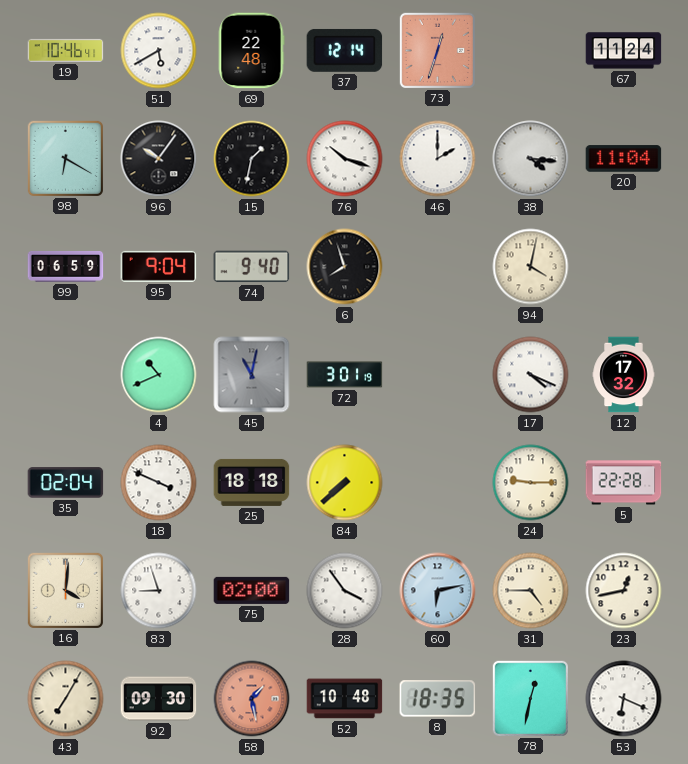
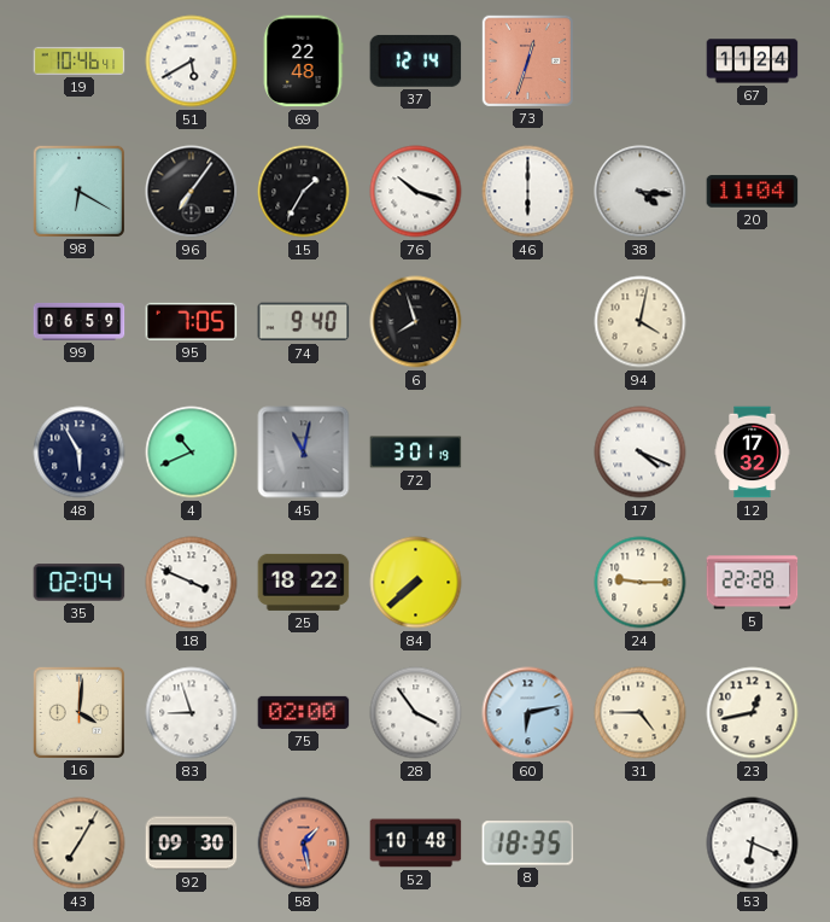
96: 10:06 -> 7:06 (192, 192)
15: 1:32 -> 1:35 (304, 192)
46: 2:00 -> 6:00 (528, 192)
95: 9:04 -> 7:05 (192, 321)
48: none -> 5:55 (80, 453)
25: 18:18 -> 18:22 (304, 582)
78: 12:32 -> none (530, 698)
